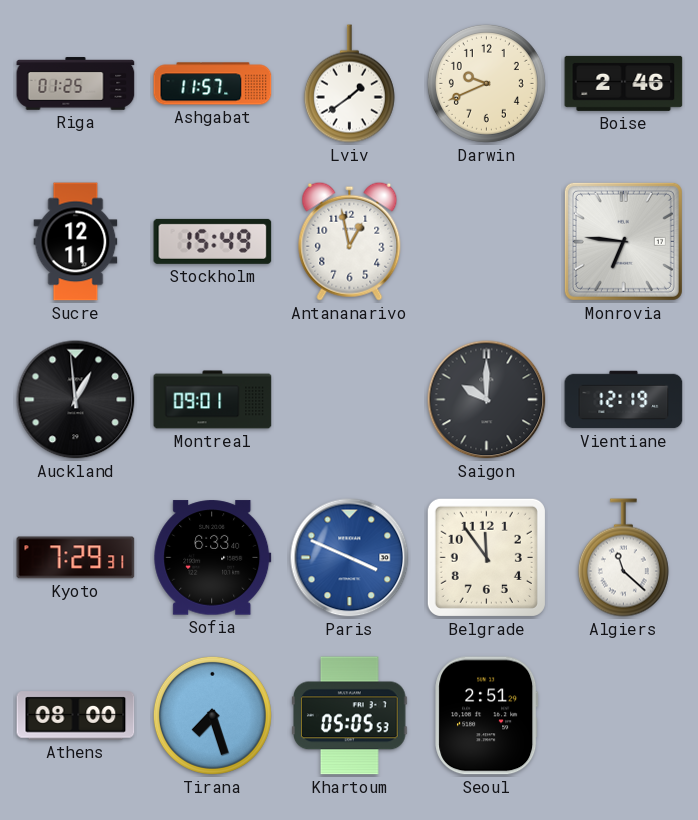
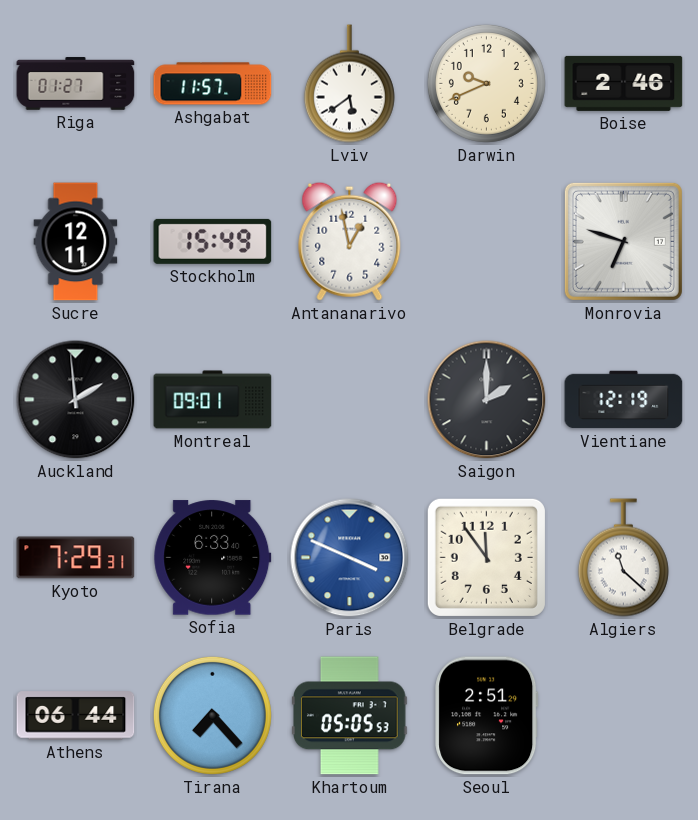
Riga: 01:25 -> 01:27 (76, 84)
Lviv: 1:39 -> 5:39 (349, 84)
Monrovia: 6:46 -> 6:48 (623, 241)
Auckland: 12:59 -> 1:59 (76, 400)
Saigon: 10:00 -> 2:00 (487, 400)
Athens: 08:00 -> 06:44 (76, 716)
Tirana: 7:27 -> 7:23 (212, 715)
